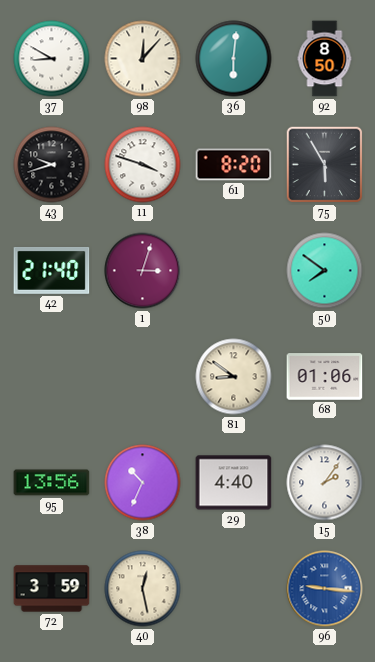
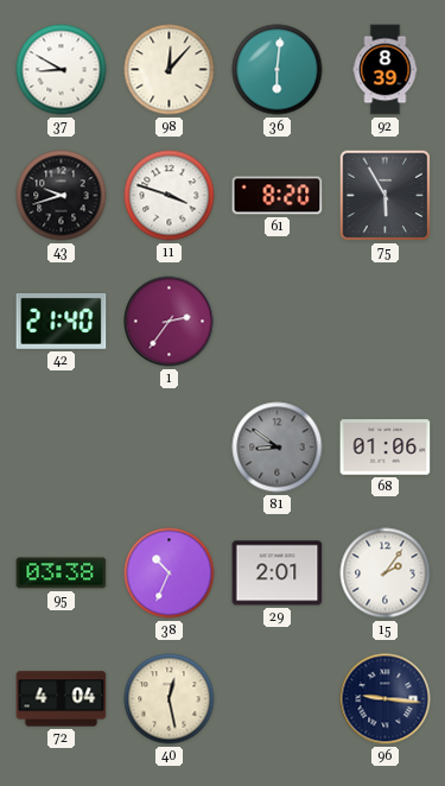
92: 8:50 -> 8:39 (386, 70)
1: 3:03 -> 2:36 (170, 322)
50: 7:51 -> none (325, 271)
81 dial: cream -> grey (278, 448)
95: 13:56 -> 03:38 (62, 573)
29: 4:40 -> 2:01 (278, 573)
72: 3:59 -> 4:04 (62, 699)
96 dial: blue -> navy (386, 699)
